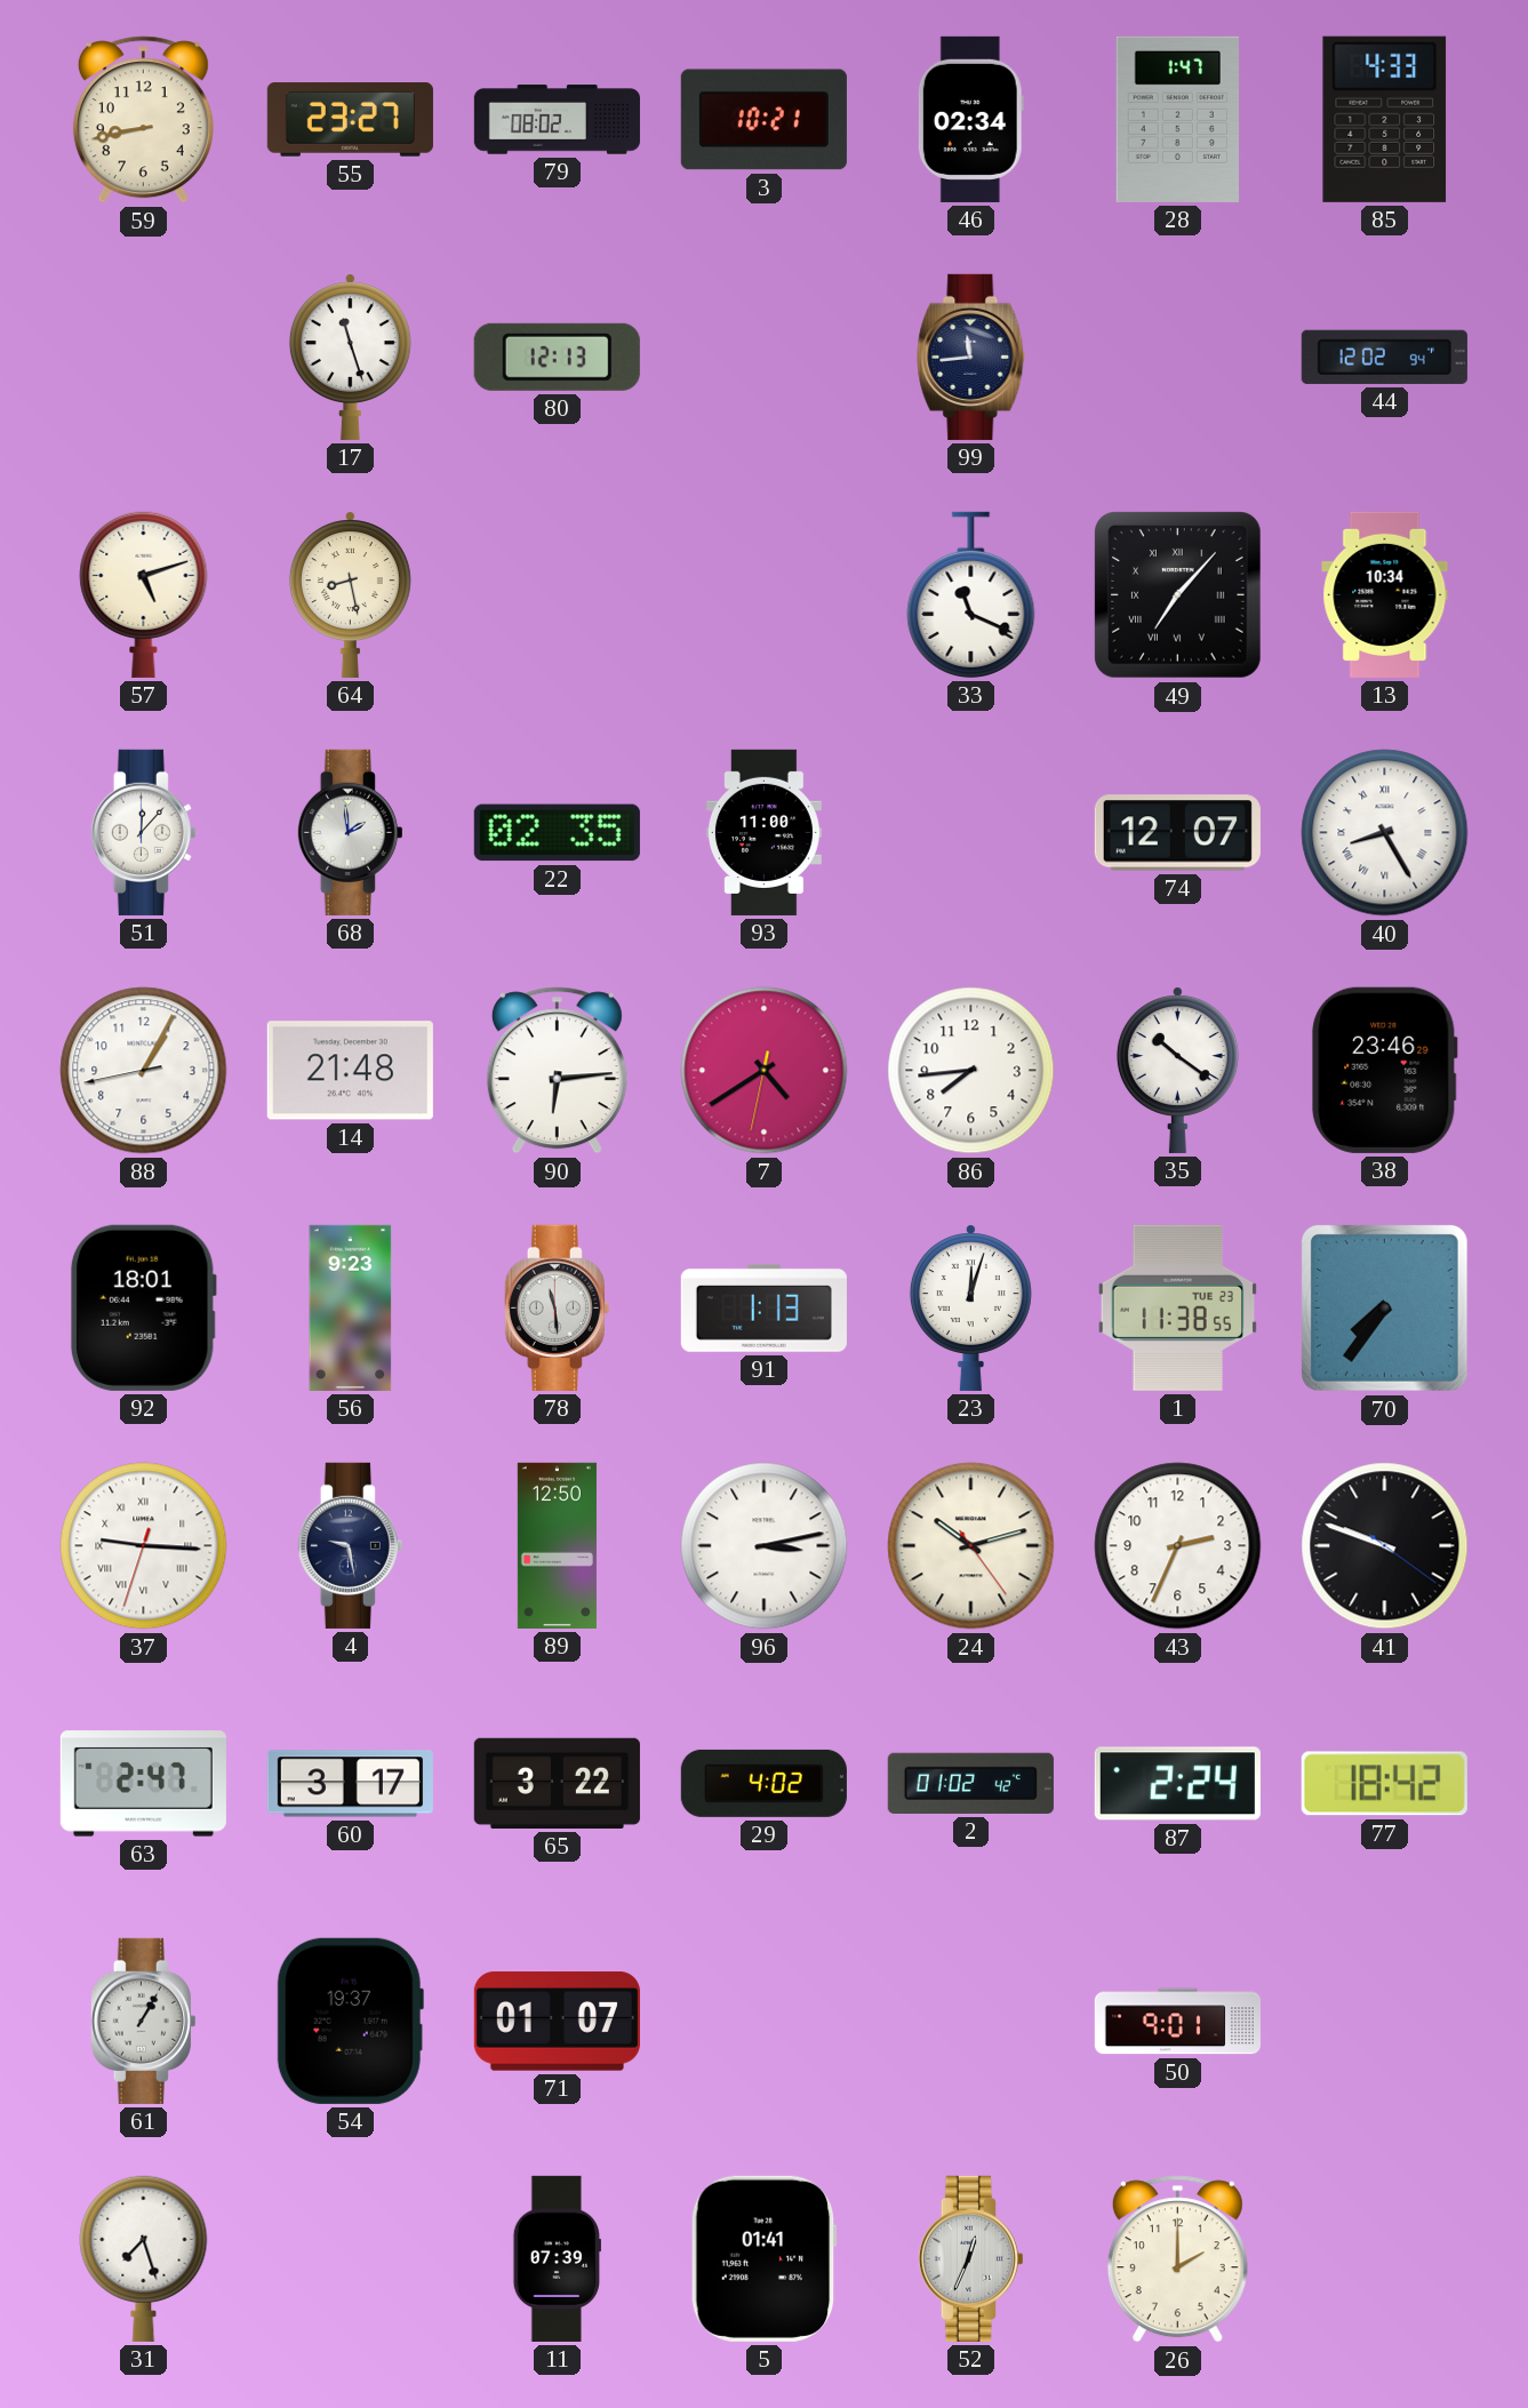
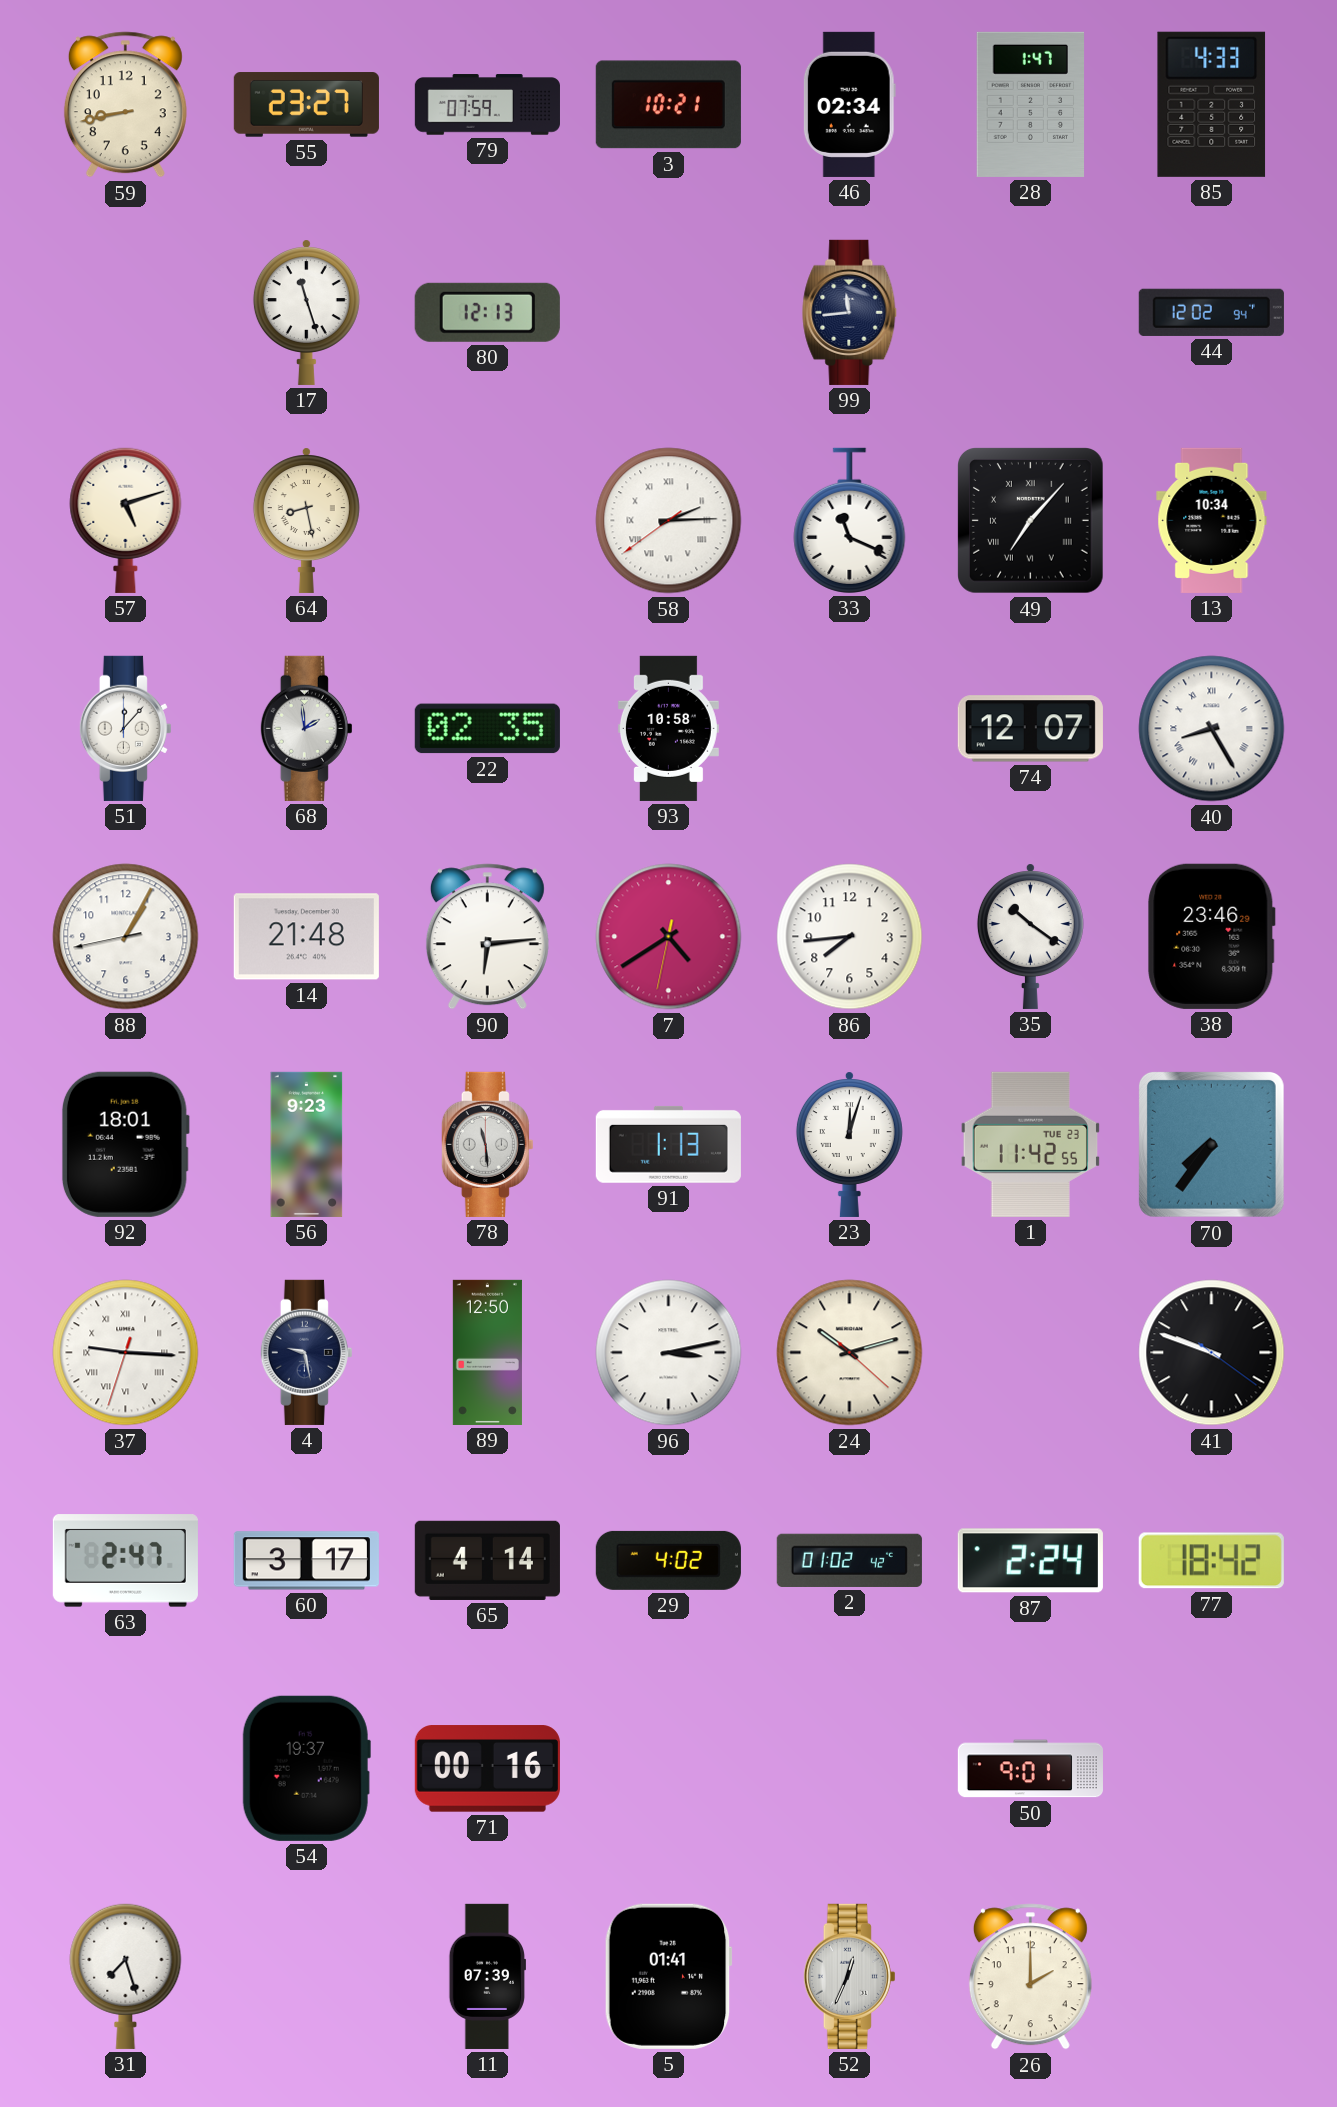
79: 08:02 -> 07:59 (487, 105)
58: none -> 2:14 (669, 521)
93: 11:00 -> 10:58 (668, 728)
1: 11:38 -> 11:42 (1030, 1144)
24: 10:12:24 -> 10:12:22 (850, 1353)
43: 2:34 -> none (1178, 1546)
65: 3:22 -> 4:14 (487, 1560)
61: 1:05 -> none (143, 2021)
71: 01:07 -> 00:16 (487, 1769)
